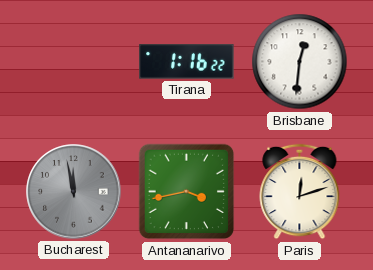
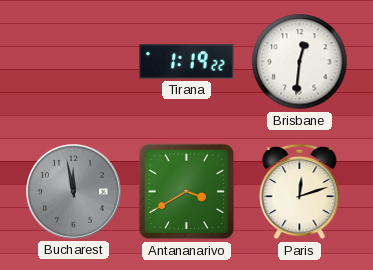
Tirana: 1:16 -> 1:19 (187, 62)
Antananarivo: 3:43 -> 3:40 (187, 192)
